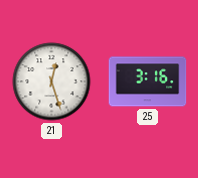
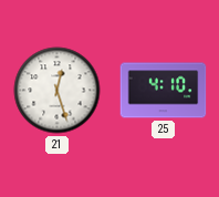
25: 3:16 -> 4:10 (164, 91)
